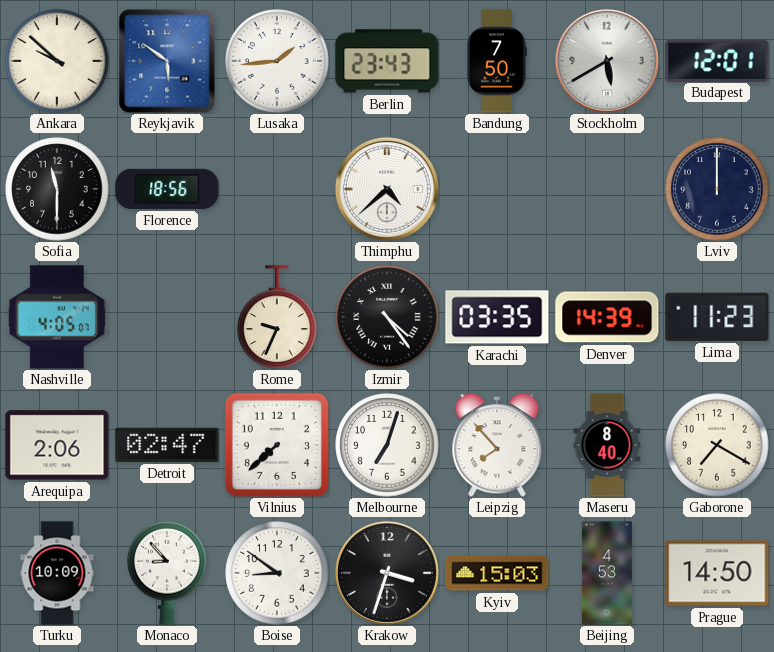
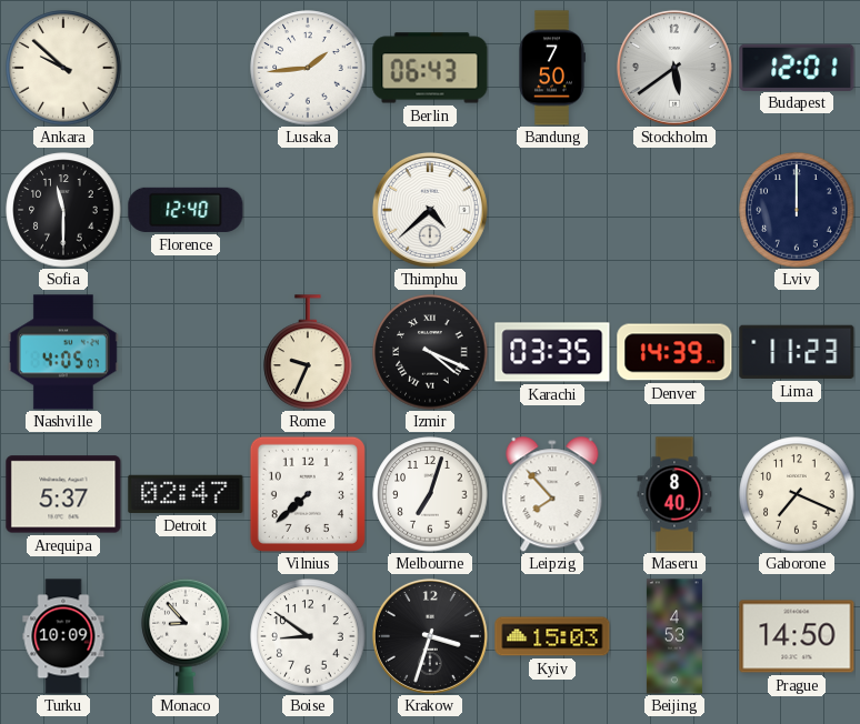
Reykjavik: 5:51 -> none (167, 61)
Berlin: 23:43 -> 06:43 (430, 68)
Stockholm: 5:40 -> 5:39 (674, 68)
Florence: 18:56 -> 12:40 (186, 210)
Izmir: 4:24 -> 4:19 (430, 352)
Arequipa: 2:06 -> 5:37 (63, 494)
Gaborone: 7:20 -> 7:19 (797, 494)
